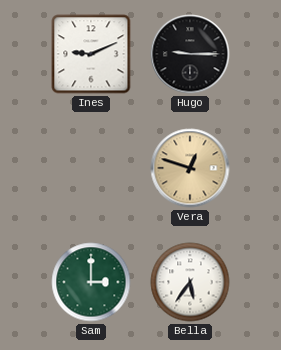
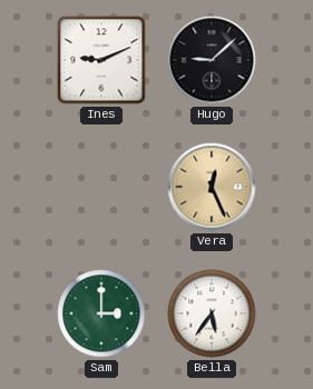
Hugo: 9:15 -> 9:08 (212, 60)
Vera: 12:48 -> 12:26 (212, 187)
